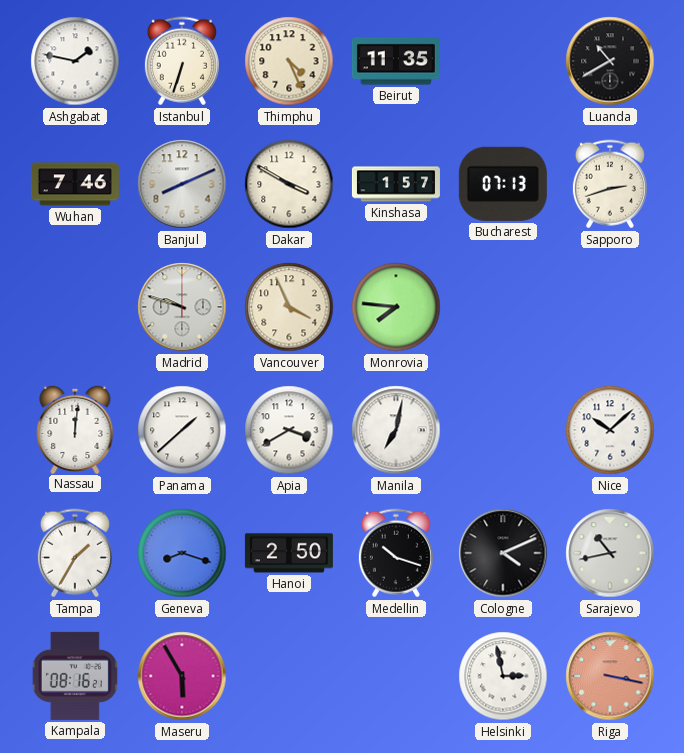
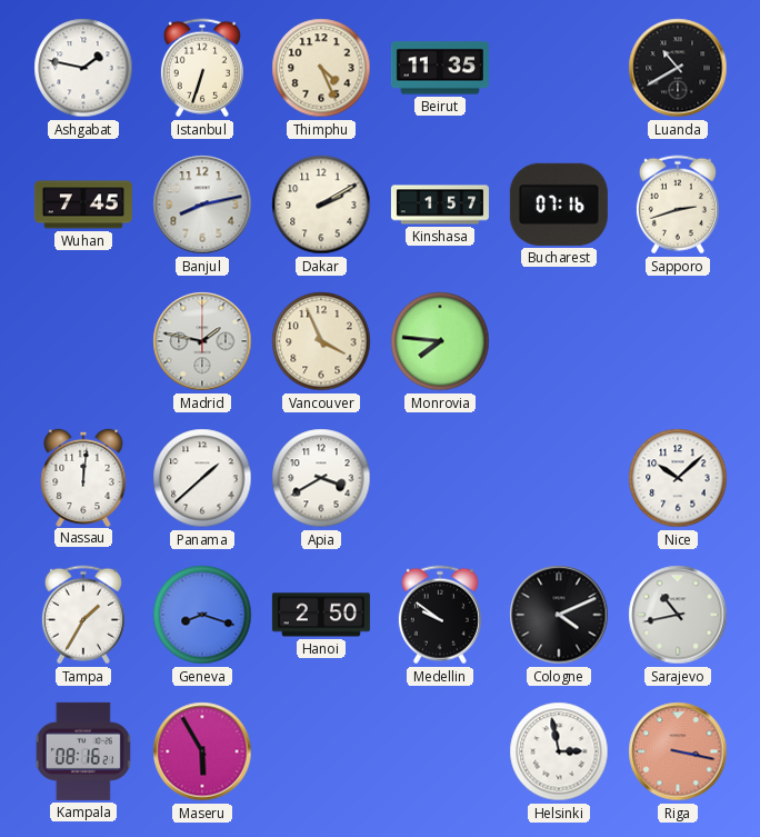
Wuhan: 7:46 -> 7:45 (83, 205)
Banjul: 8:11 -> 8:13 (202, 205)
Dakar: 3:50 -> 2:10 (321, 205)
Bucharest: 07:13 -> 07:16 (559, 205)
Madrid: 9:48 -> 1:47 (202, 341)
Manila: 7:02 -> none (396, 430)
Medellin: 10:18 -> 9:51 (440, 615)
